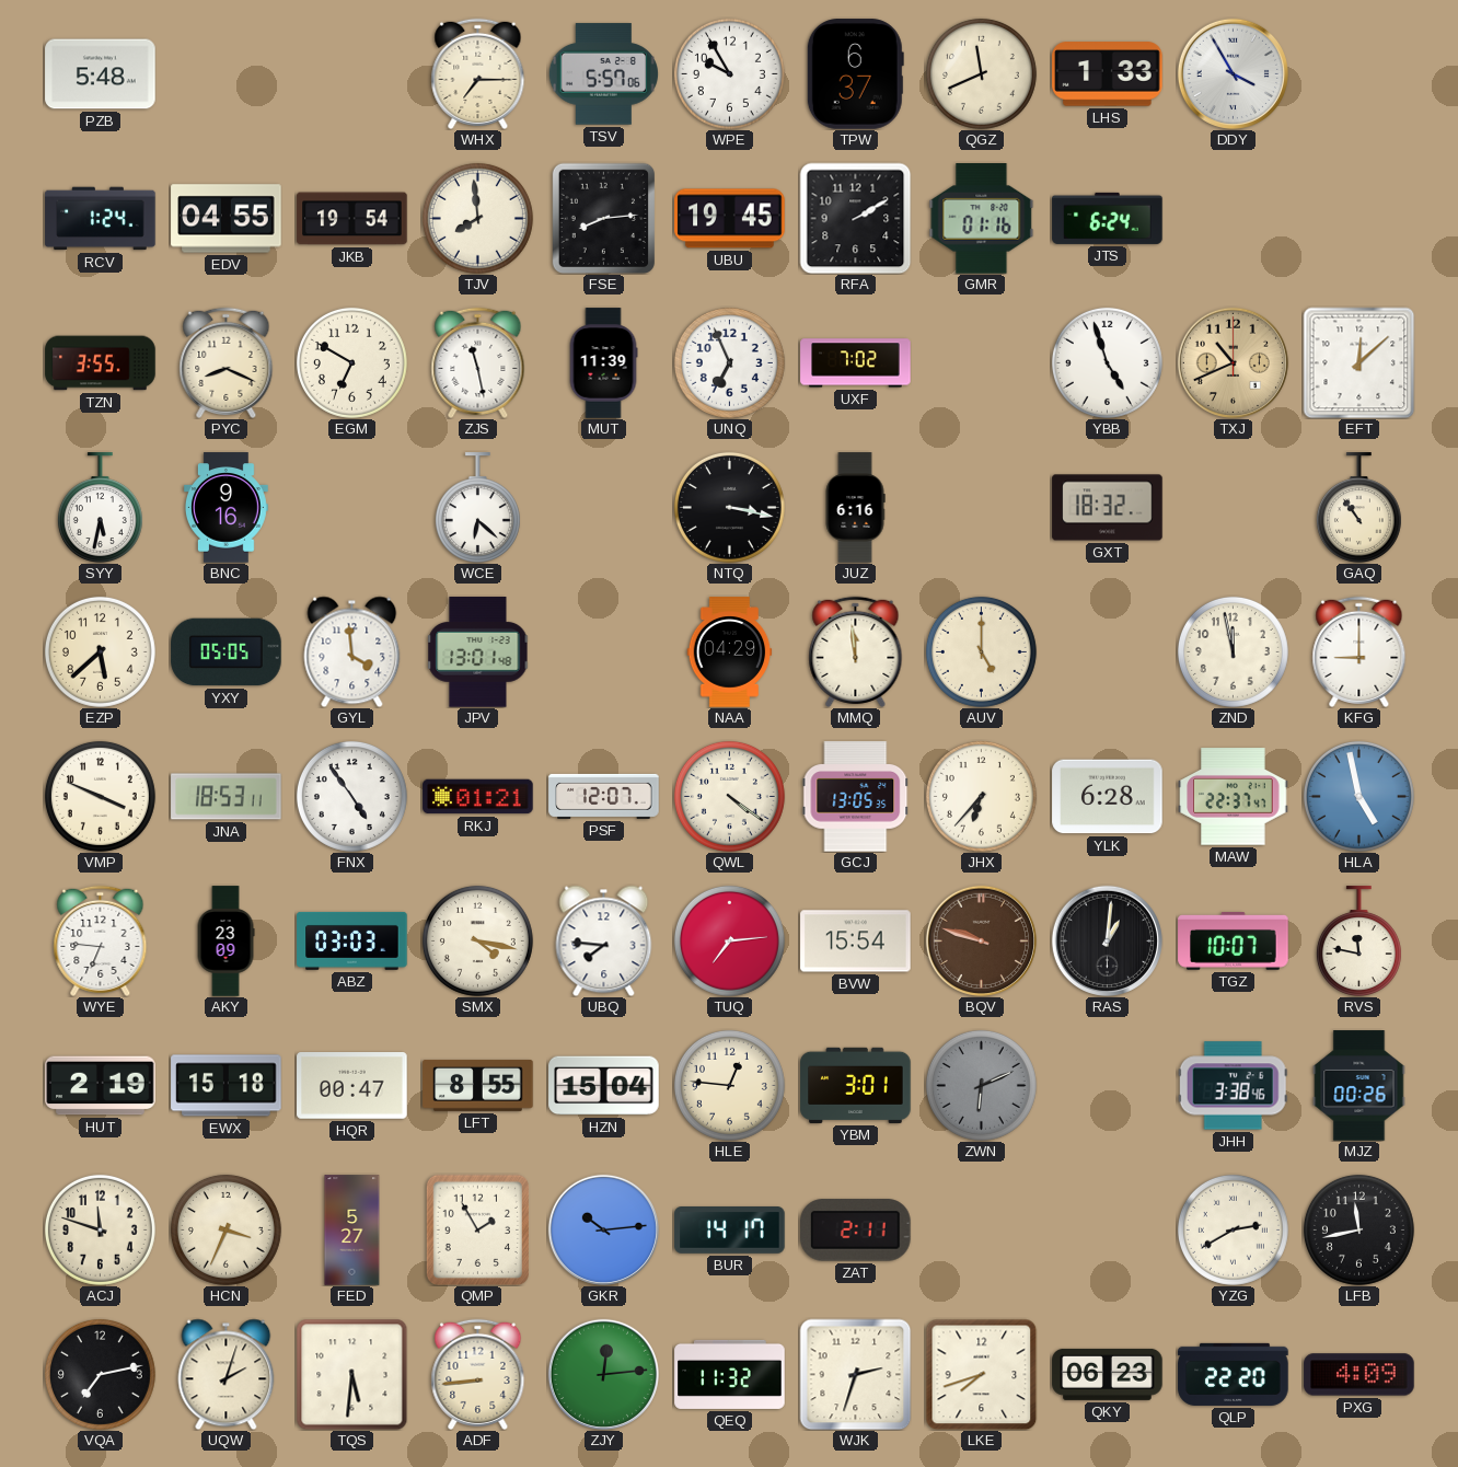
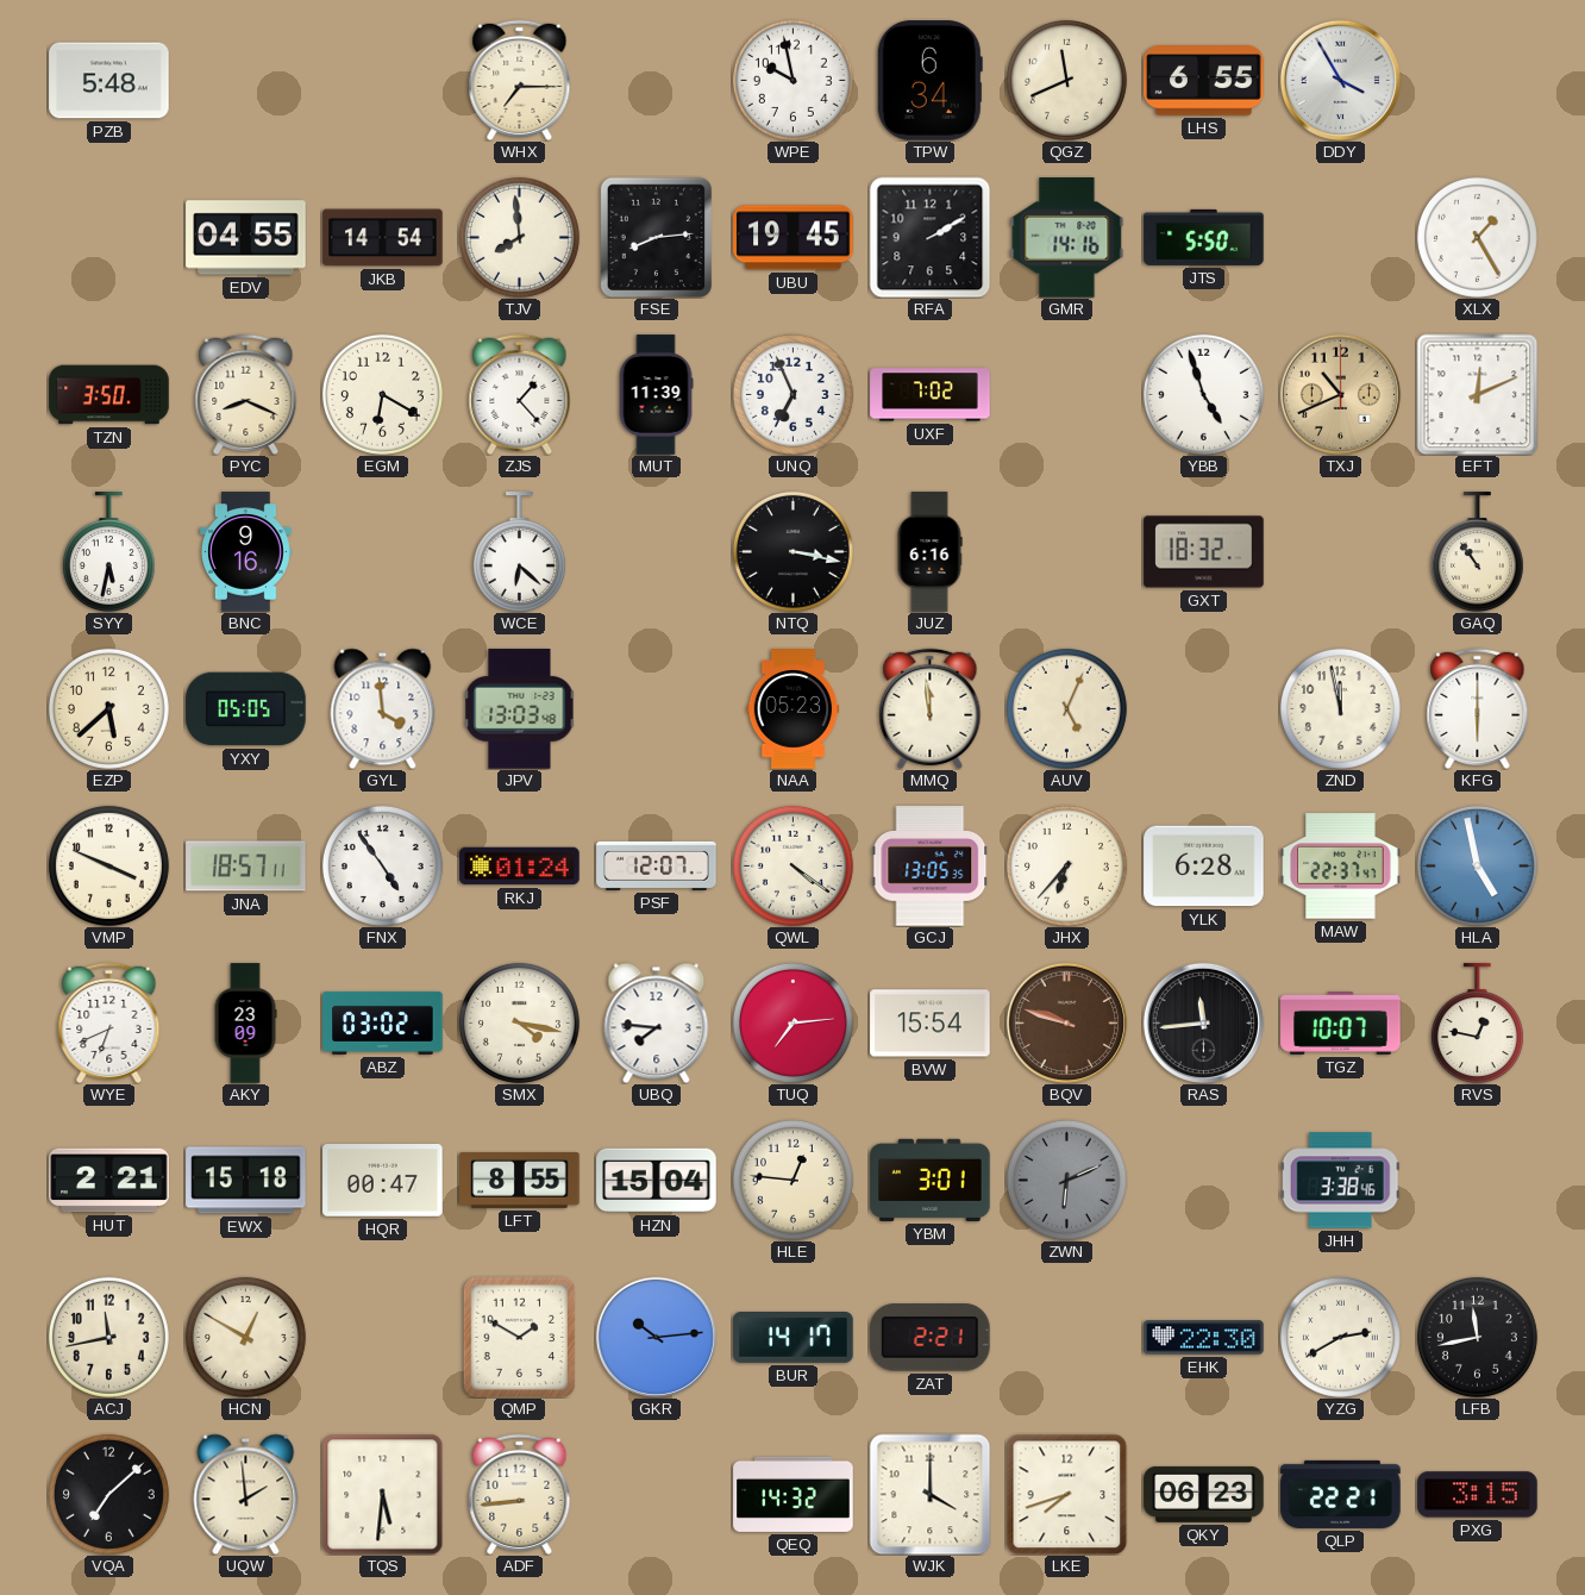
TSV: 5:57 -> none (603, 74)
WPE: 9:55 -> 9:58 (792, 80)
TPW: 6:37 -> 6:34 (929, 81)
LHS: 1:33 -> 6:55 (1204, 81)
RCV: 1:24 -> none (101, 219)
JKB: 19:54 -> 14:54 (383, 238)
GMR: 01:16 -> 14:16 (1067, 238)
JTS: 6:24 -> 5:50 (1204, 237)
XLX: none -> 1:25 (1477, 237)
TZN: 3:55 -> 3:50 (109, 395)
EGM: 6:50 -> 6:20 (382, 394)
ZJS: 11:28 -> 1:23 (520, 394)
EFT: 12:08 -> 12:11 (1477, 394)
JPV: 13:01 -> 13:03 (520, 709)
NAA: 04:29 -> 05:23 (794, 709)
AUV: 5:00 -> 5:04 (1066, 708)
KFG: 9:00 -> 6:00 (1478, 708)
JNA: 18:53 -> 18:57 (246, 867)
RKJ: 01:21 -> 01:24 (520, 867)
WYE: 6:46 -> 6:41 (109, 1022)
ABZ: 03:03 -> 03:02 (383, 1022)
RAS: 1:01 -> 11:44 (1203, 1022)
RVS: 11:47 -> 12:47 (1477, 1022)
HUT: 2:19 -> 2:21 (109, 1181)
MJZ: 00:26 -> none (1359, 1086)
ACJ: 11:48 -> 11:43 (108, 1337)
HCN: 3:34 -> 12:50 (245, 1337)
FED: 5:27 -> none (352, 1231)
QMP: 1:55 -> 1:50 (519, 1337)
ZAT: 2:11 -> 2:21 (931, 1338)
EHK: none -> 22:30 (1204, 1338)
VQA: 7:13 -> 7:08 (108, 1494)
UQW: 2:03 -> 1:59 (246, 1494)
ZJY: 12:14 -> none (603, 1374)
QEQ: 11:32 -> 14:32 (794, 1494)
WJK: 2:33 -> 4:00 (929, 1494)
QLP: 22:20 -> 22:21 (1341, 1494)
PXG: 4:09 -> 3:15 (1478, 1495)
